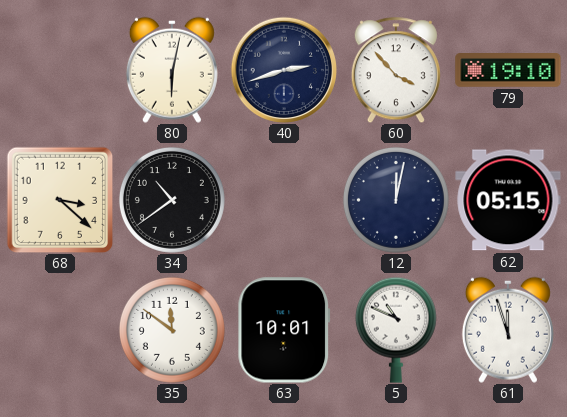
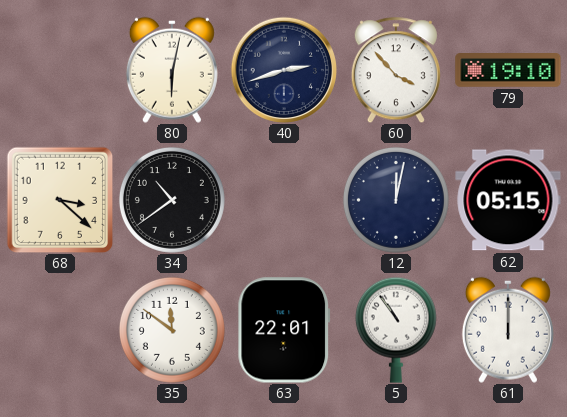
63: 10:01 -> 22:01 (284, 330)
5: 10:49 -> 10:54 (396, 330)
61: 11:57 -> 12:00 (508, 330)
